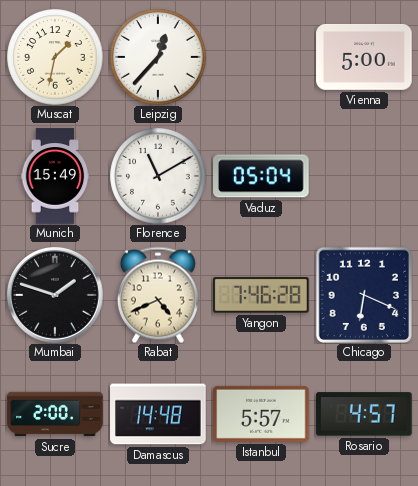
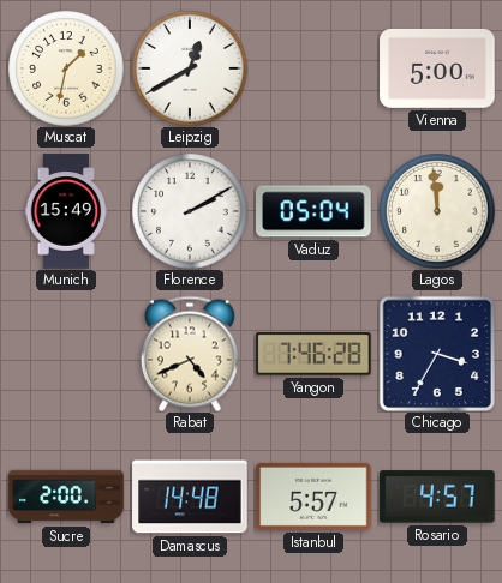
Leipzig: 12:37 -> 12:40 (190, 68)
Florence: 11:10 -> 2:10 (190, 211)
Lagos: none -> 11:59 (437, 211)
Mumbai: 1:48 -> none (56, 296)
Chicago: 6:19 -> 3:35 (437, 354)
